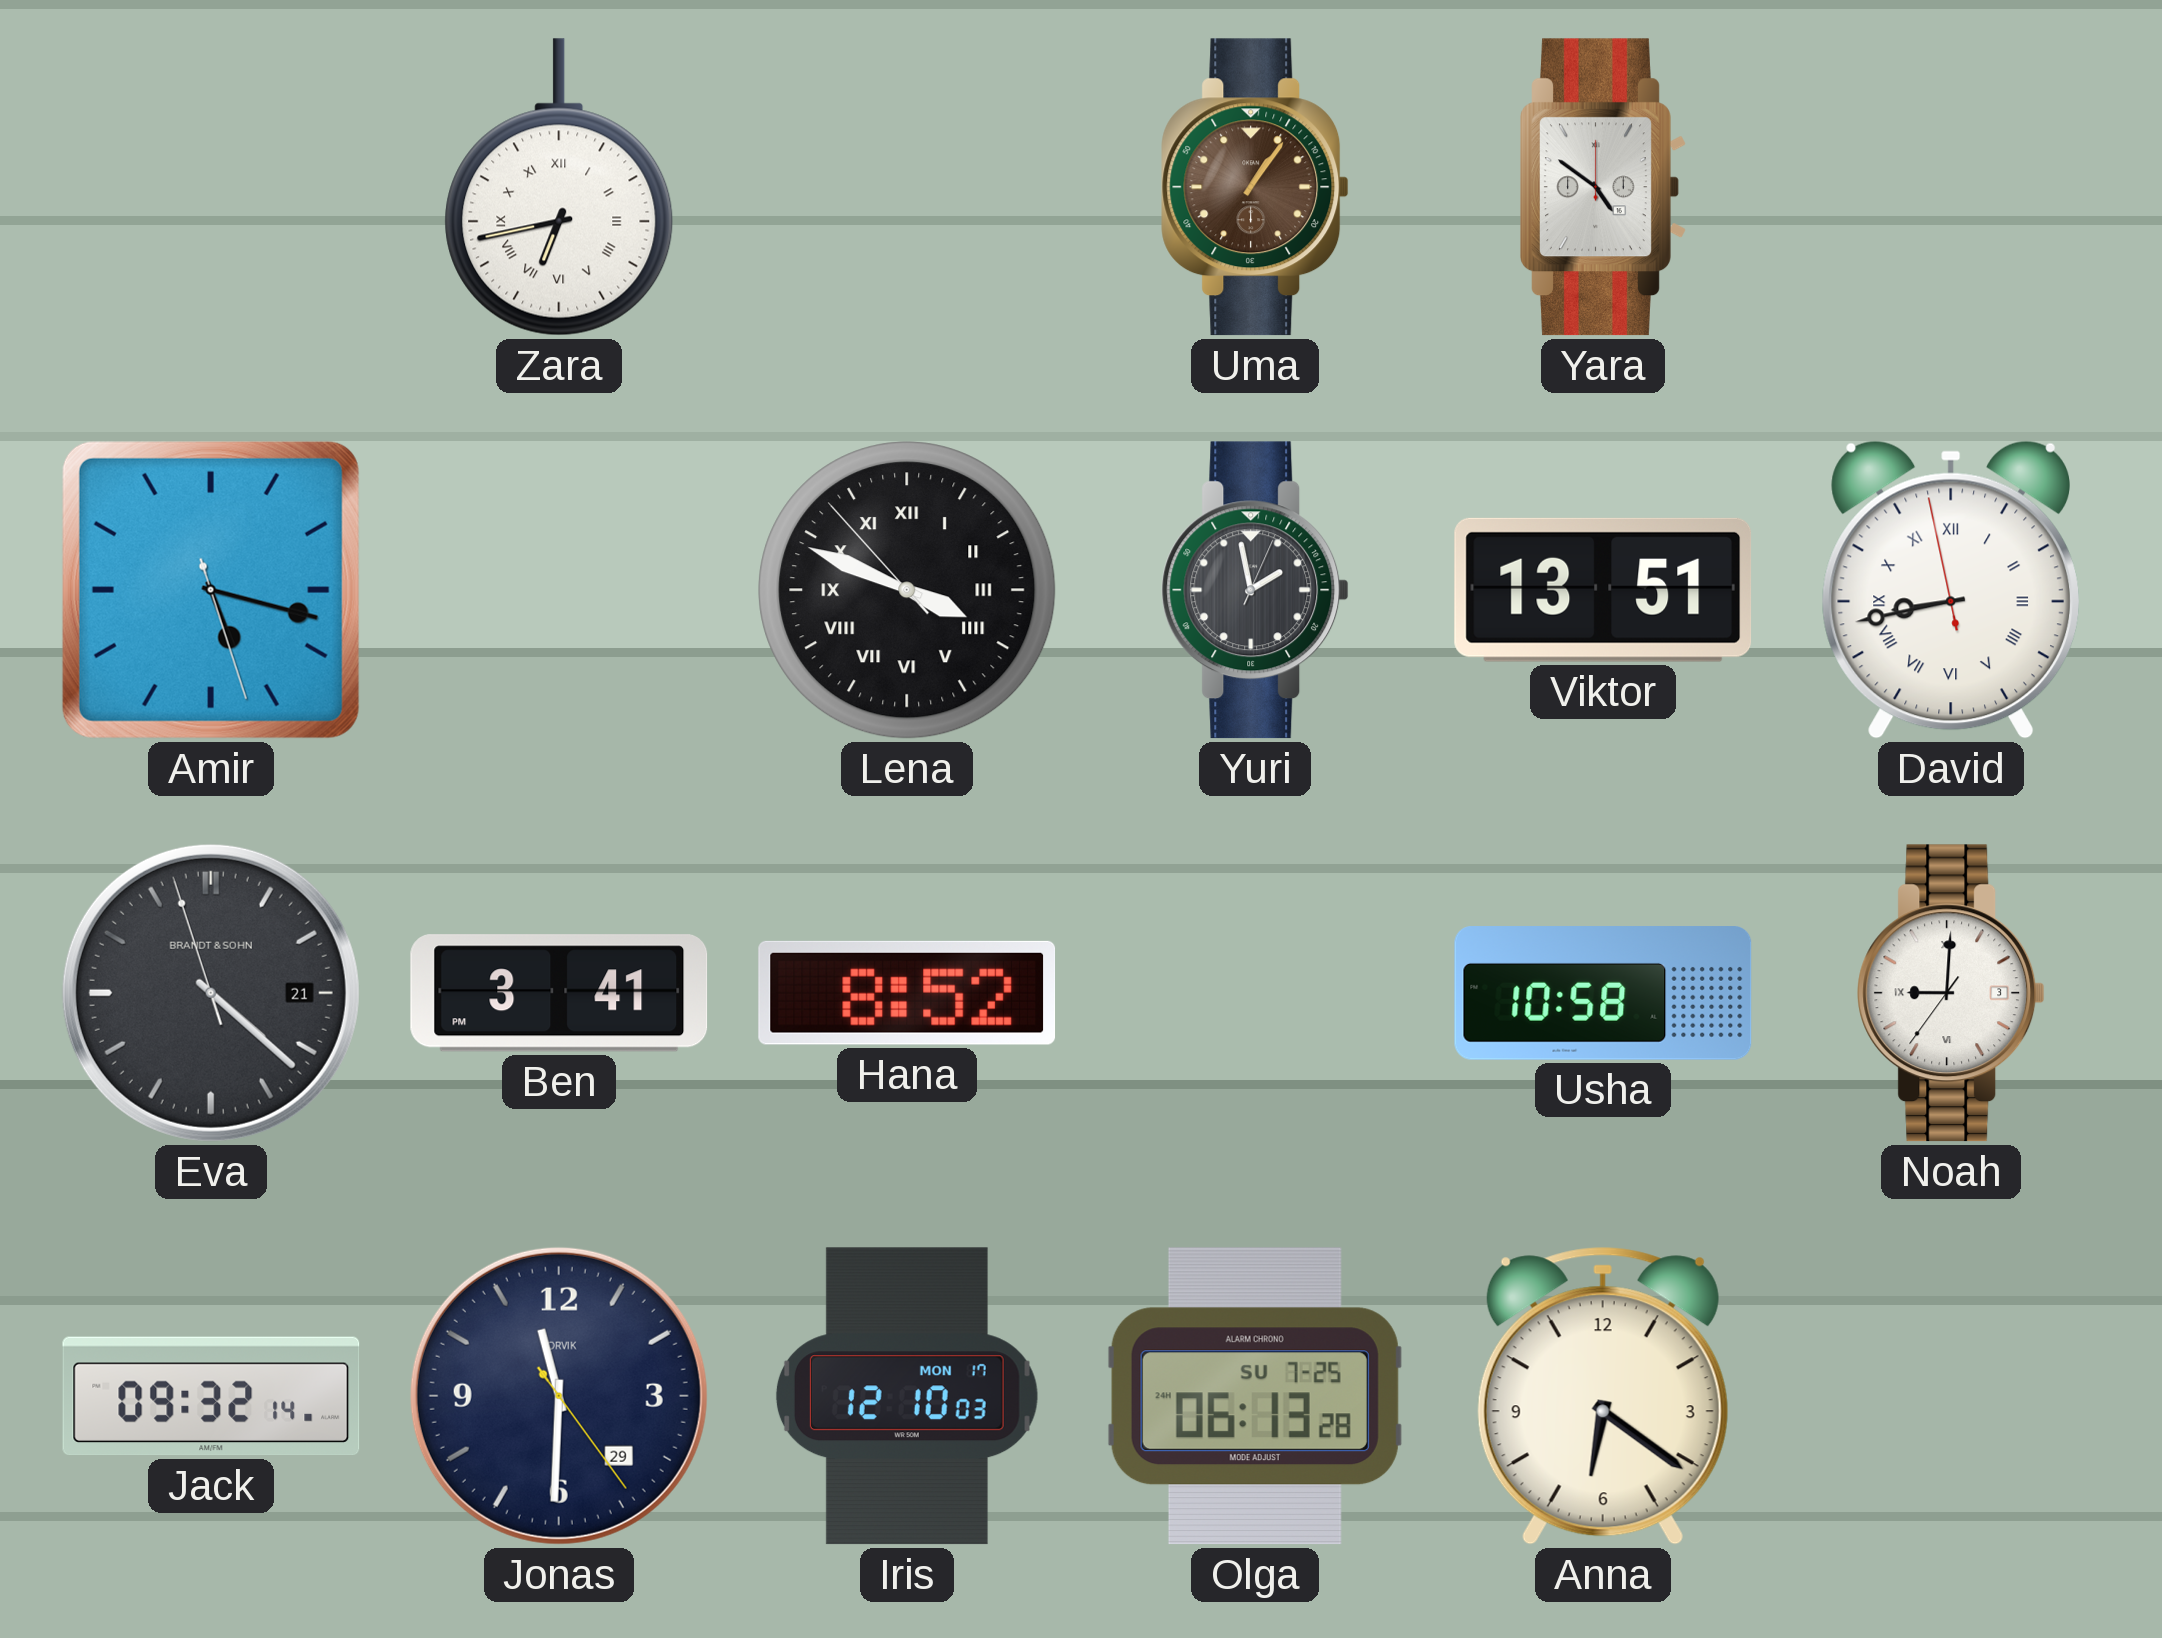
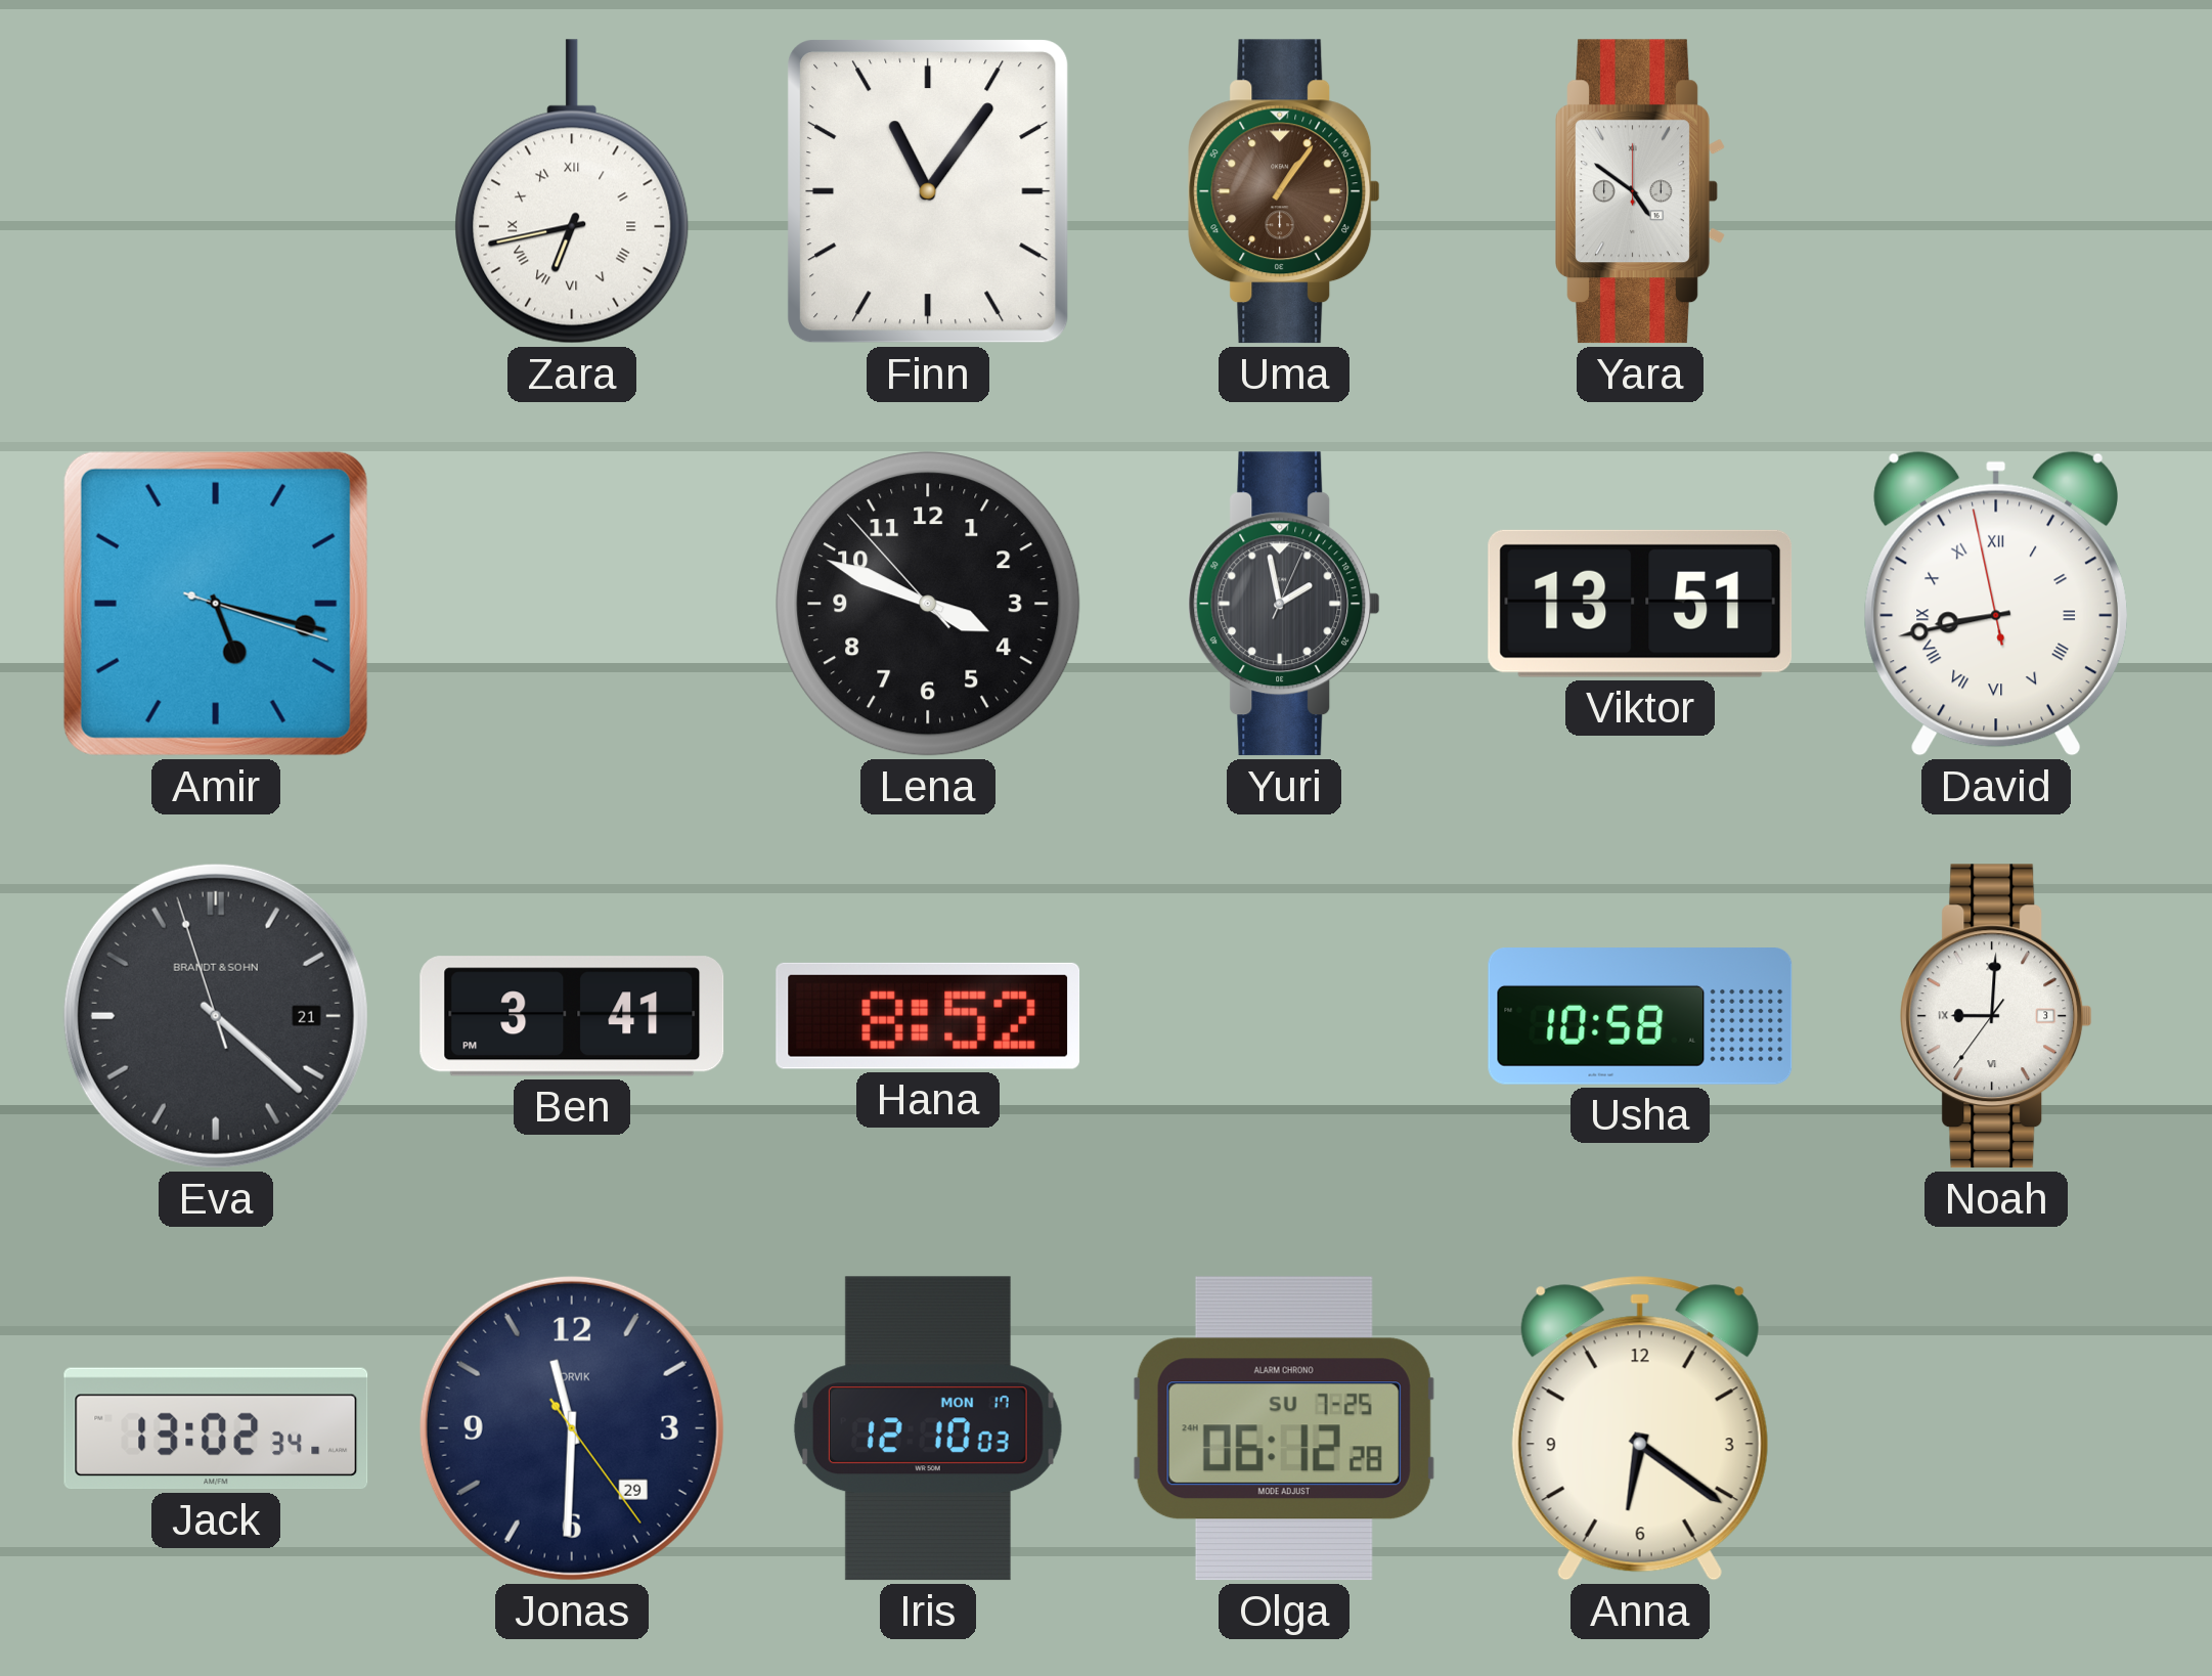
Finn: none -> 11:06 (928, 191)
Amir: 5:17:27 -> 5:17:18 (216, 604)
Lena numerals: Roman -> Arabic (928, 604)
Jack: 09:32 -> 13:02 (216, 1428)
Olga: 06:13 -> 06:12 (1284, 1428)
